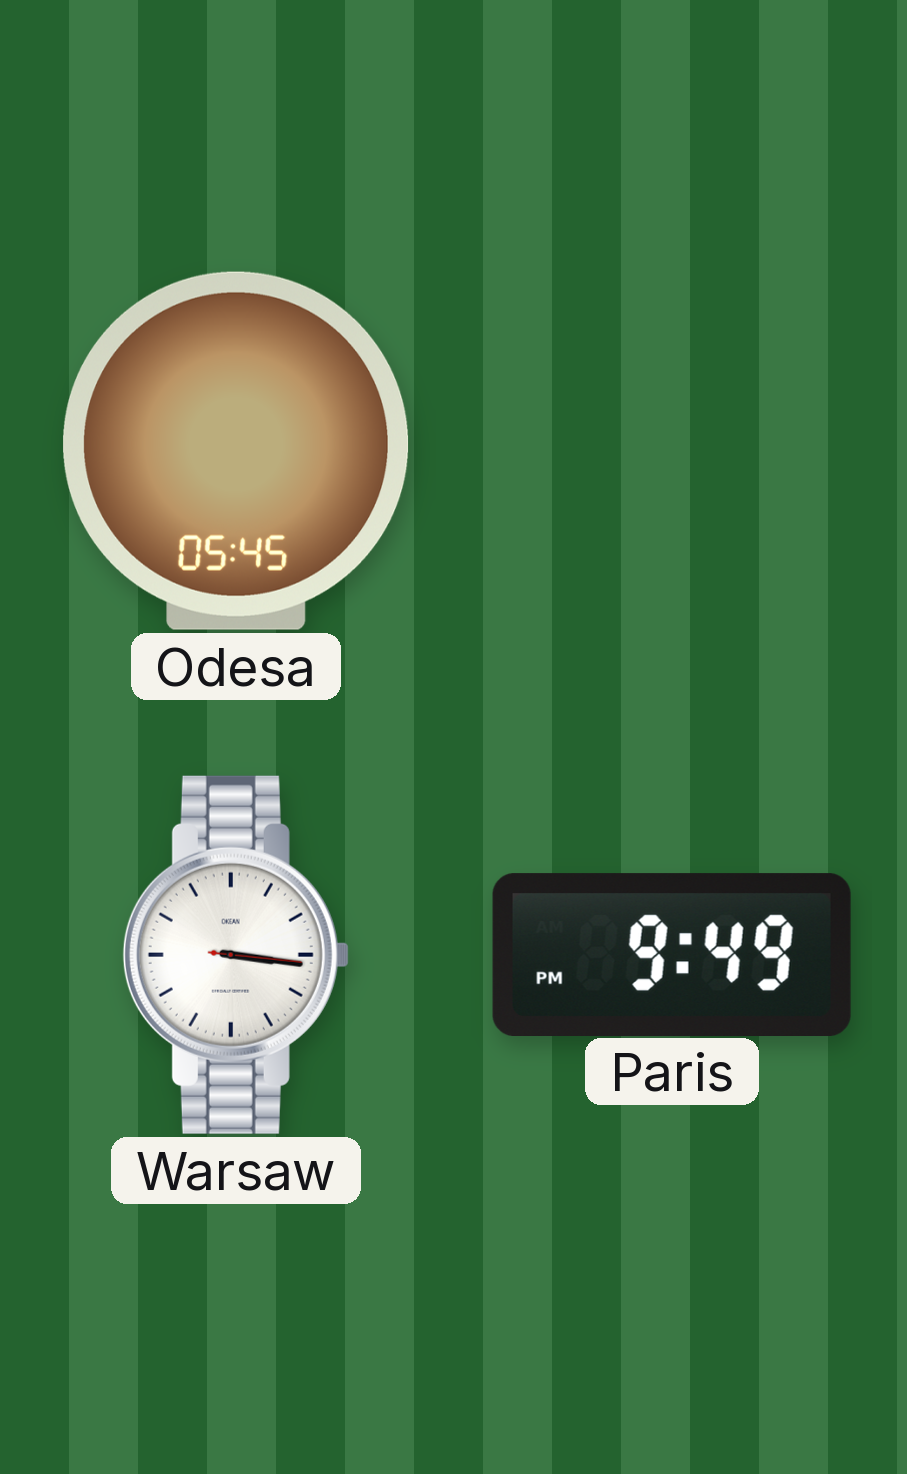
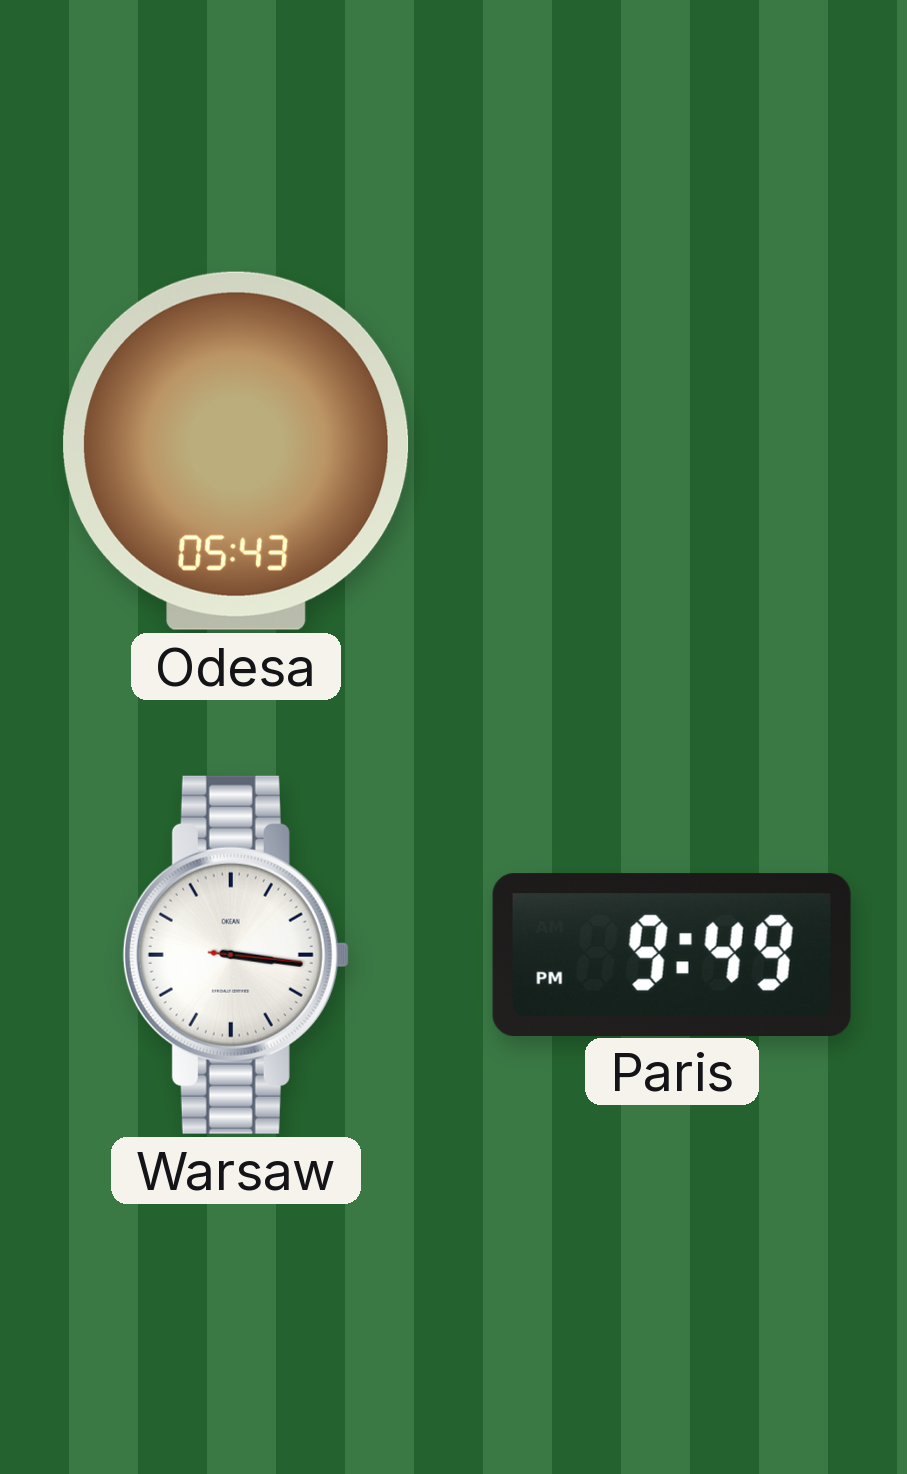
Odesa: 05:45 -> 05:43 (236, 451)
